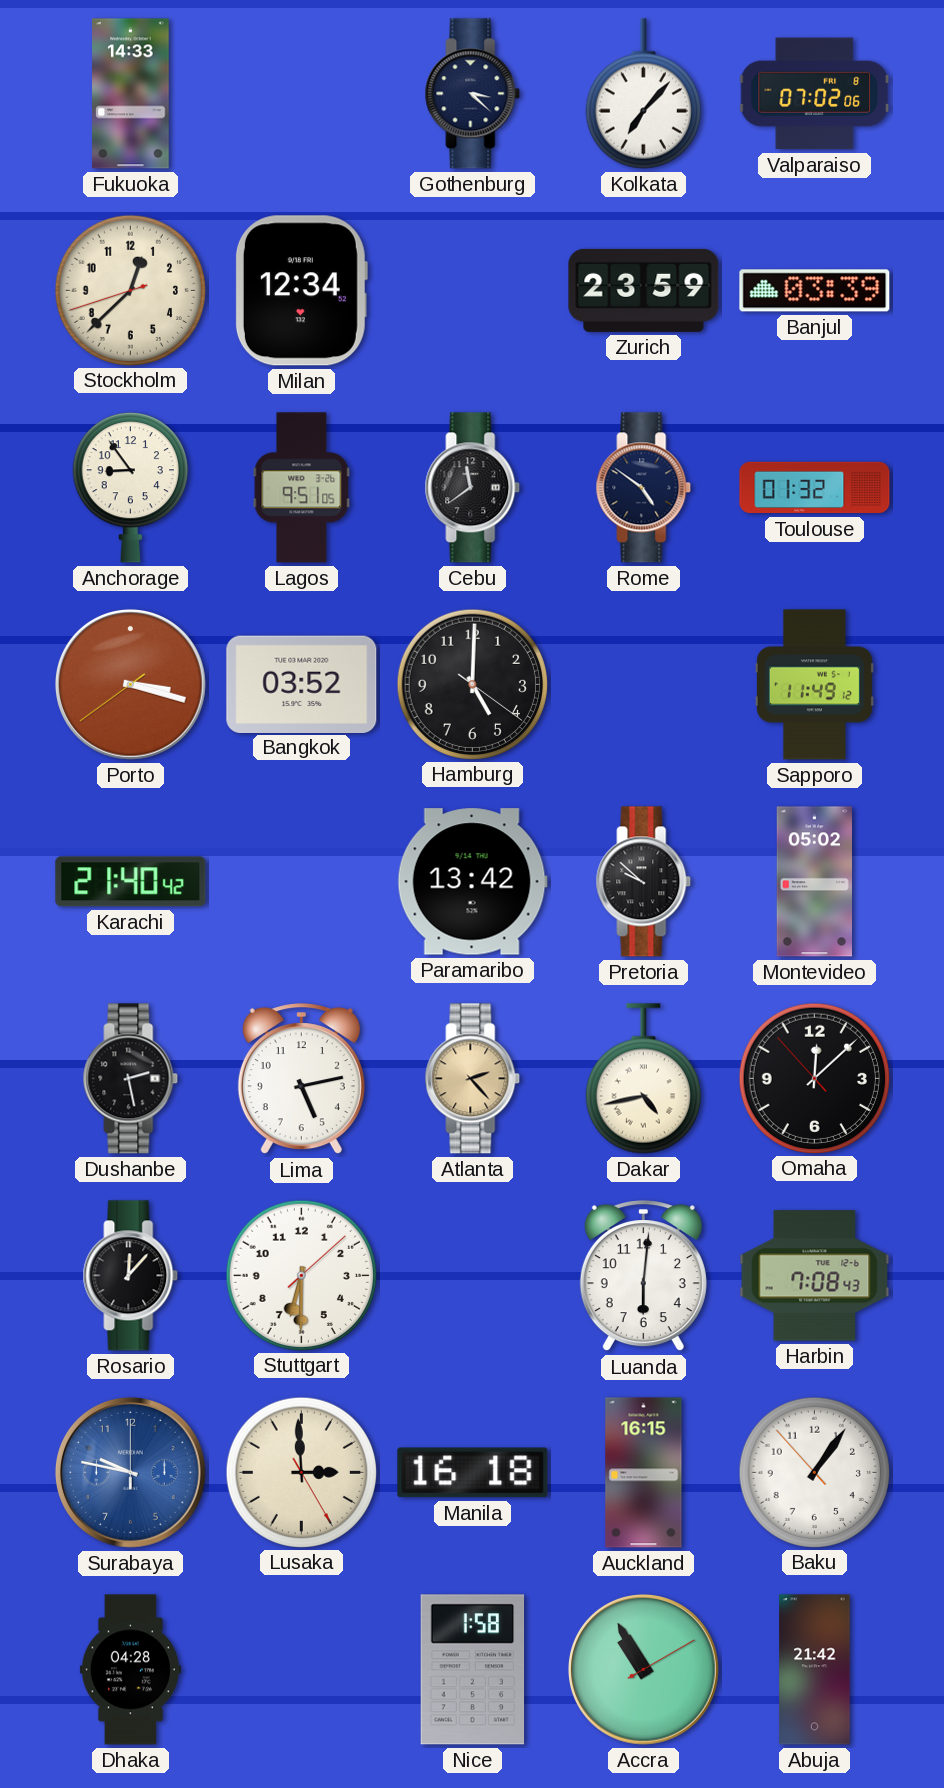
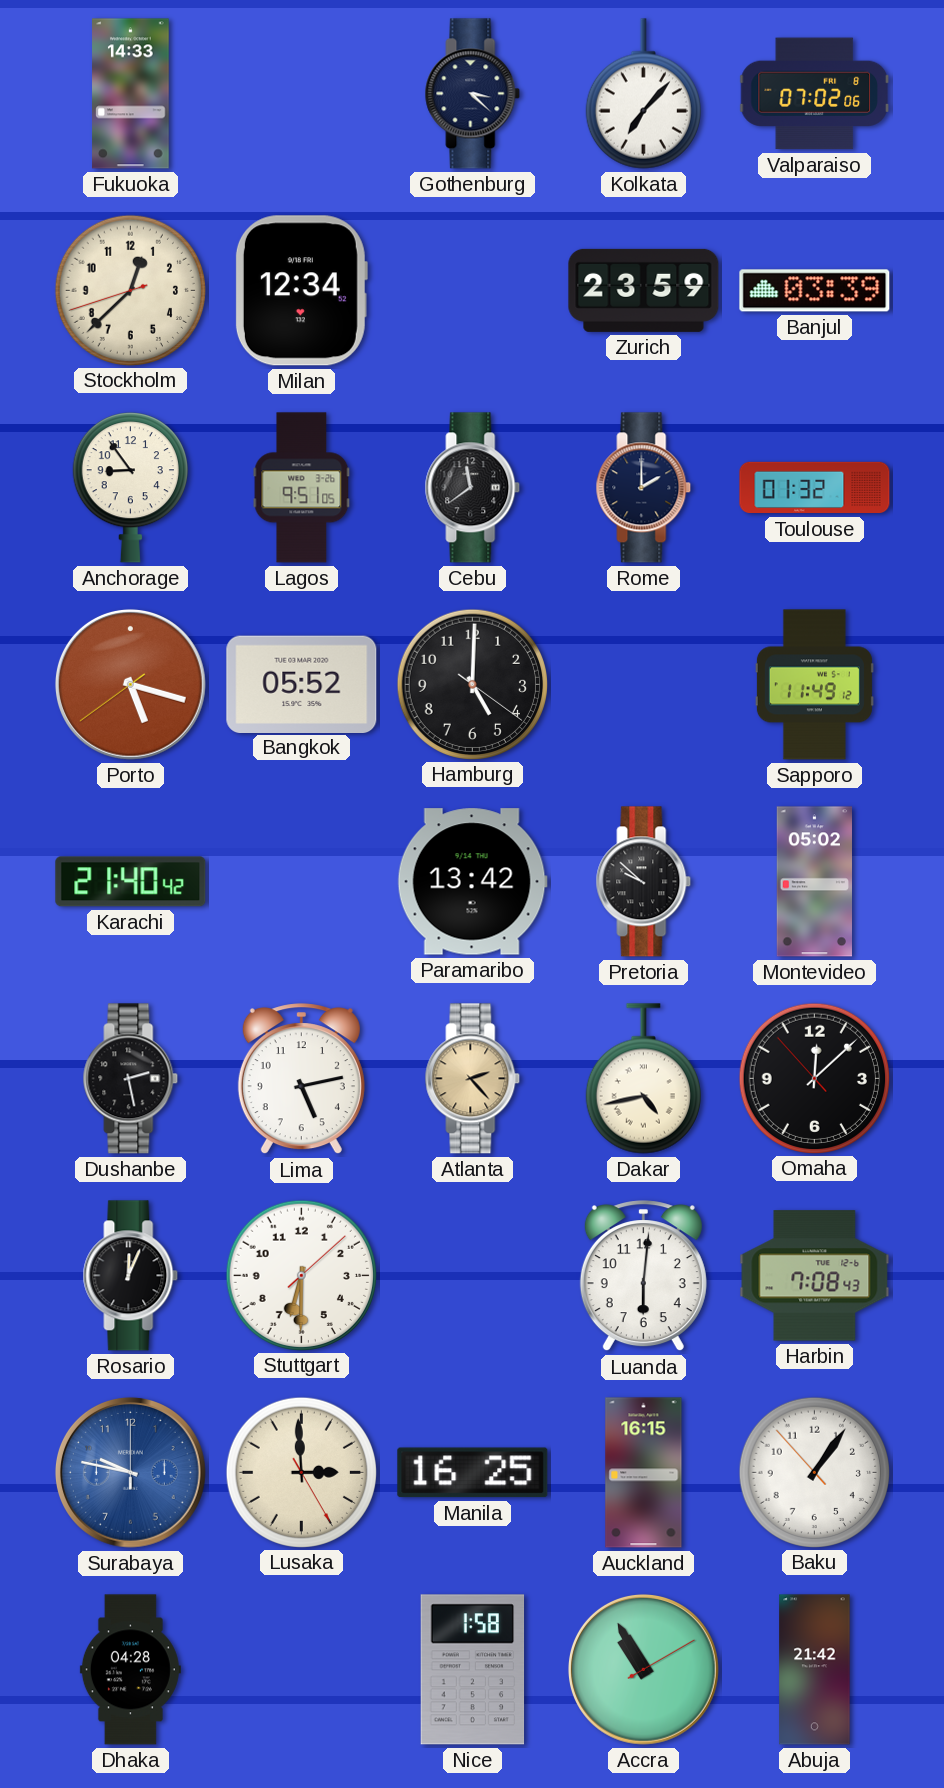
Rome: 4:51 -> 2:00 (644, 488)
Porto: 3:17 -> 5:17 (130, 684)
Bangkok: 03:52 -> 05:52 (302, 684)
Rosario: 12:07 -> 12:04 (131, 1276)
Manila: 16:18 -> 16:25 (473, 1473)
